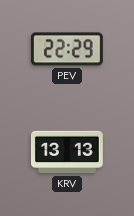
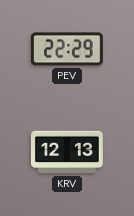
KRV: 13:13 -> 12:13 (68, 152)
